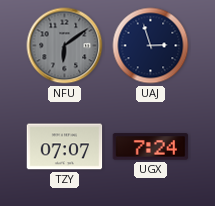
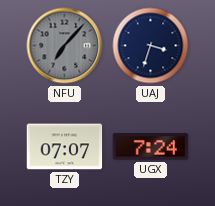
NFU: 6:09 -> 7:07 (65, 46)
UAJ: 2:57 -> 3:33 (151, 46)
